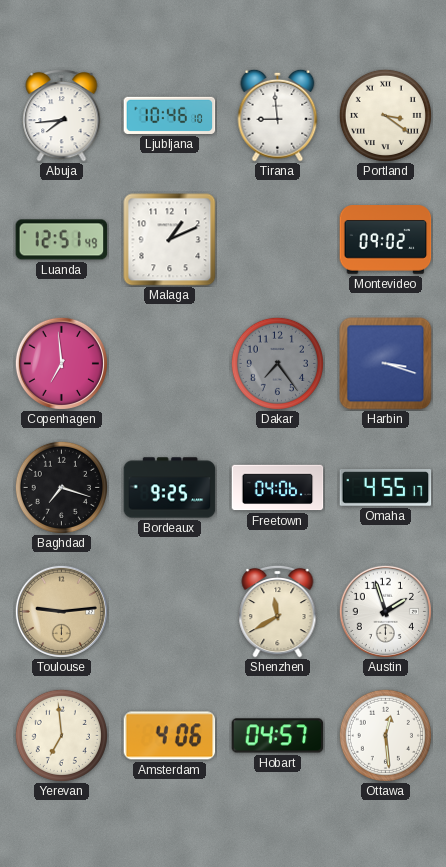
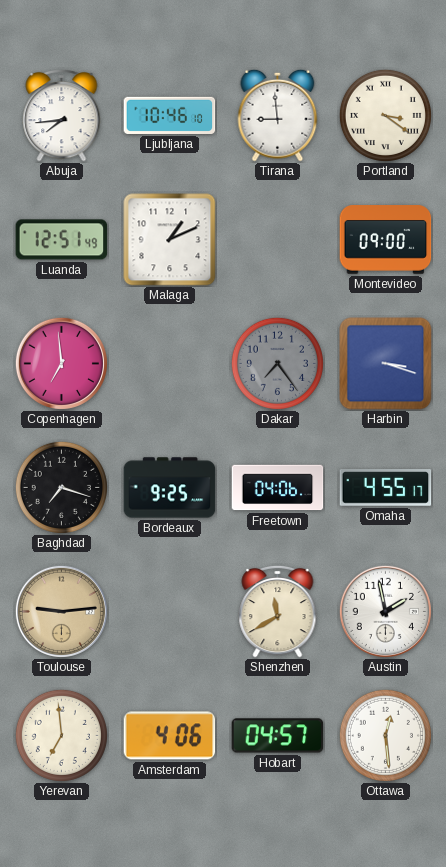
Montevideo: 09:02 -> 09:00 (386, 240)
Austin: 1:57 -> 1:58 (385, 611)
